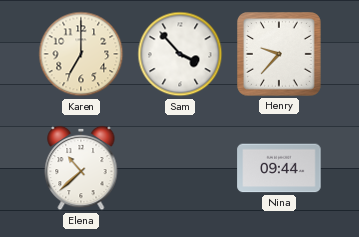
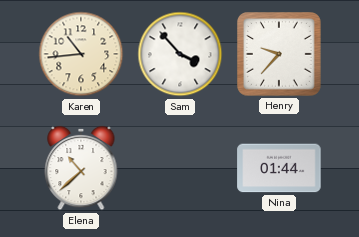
Karen: 7:00 -> 10:44 (81, 54)
Nina: 09:44 -> 01:44 (279, 168)
